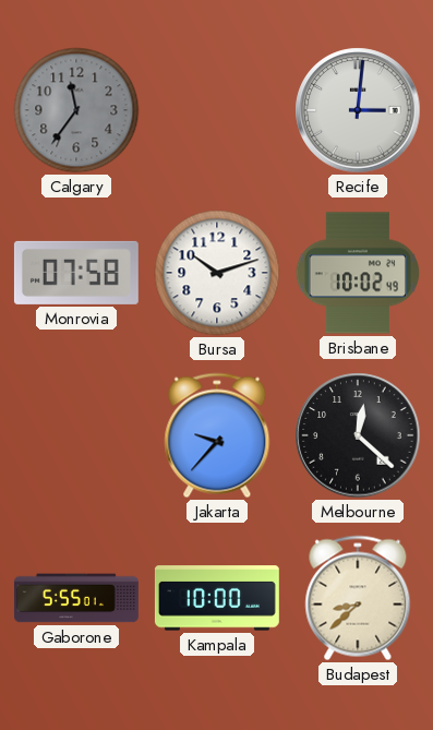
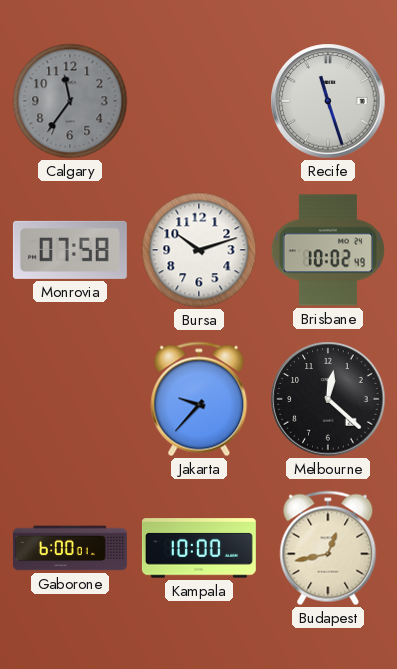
Recife: 3:01 -> 11:27 (328, 101)
Gaborone: 5:55 -> 6:00 (70, 548)
Budapest: 8:38 -> 12:43 (328, 548)
